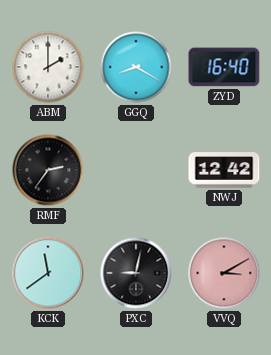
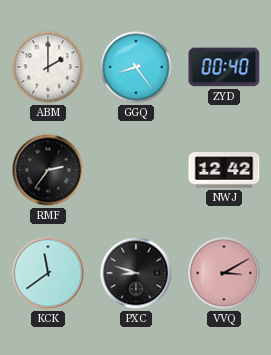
GGQ: 8:20 -> 8:24 (136, 67)
ZYD: 16:40 -> 00:40 (224, 67)
PXC: 9:02 -> 8:48 (136, 273)
